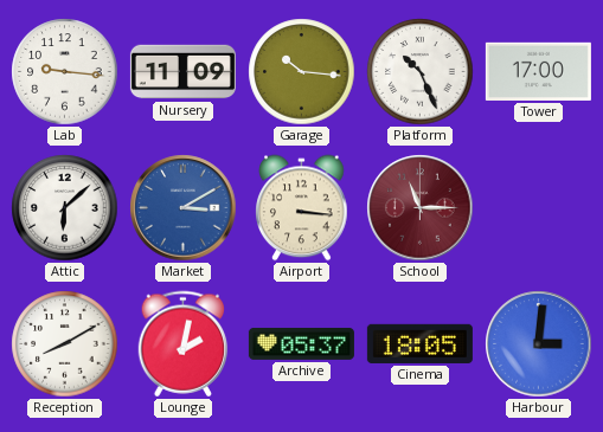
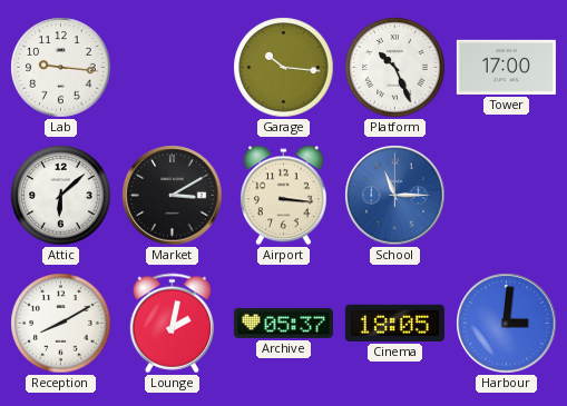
Nursery: 11:09 -> none (182, 72)
Market dial: blue -> black (173, 196)
School dial: burgundy -> blue (395, 196)
